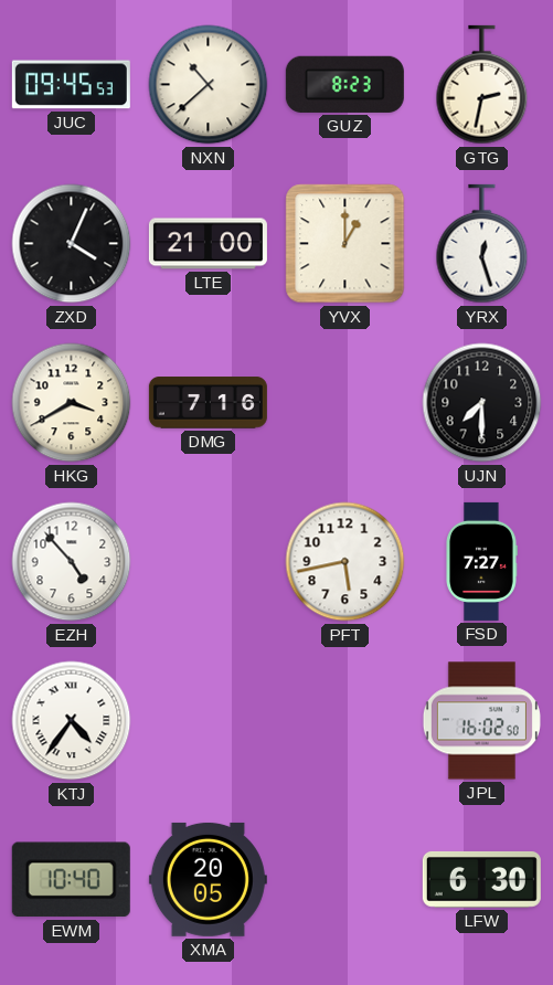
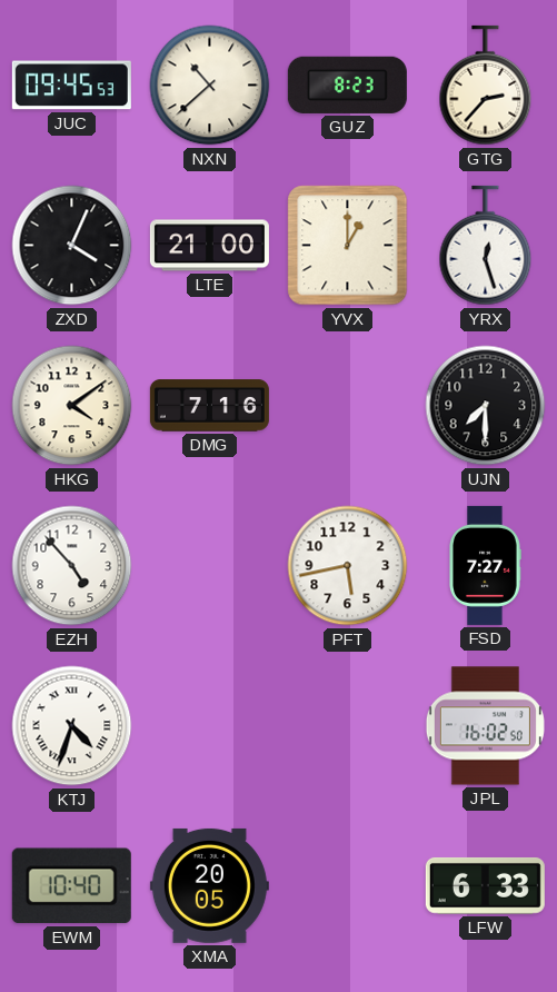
GTG: 2:32 -> 2:37 (486, 86)
HKG: 3:40 -> 4:09 (72, 406)
KTJ: 4:36 -> 4:33 (72, 726)
LFW: 6:30 -> 6:33 (485, 885)
